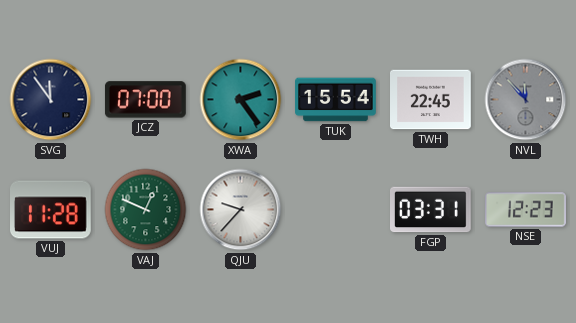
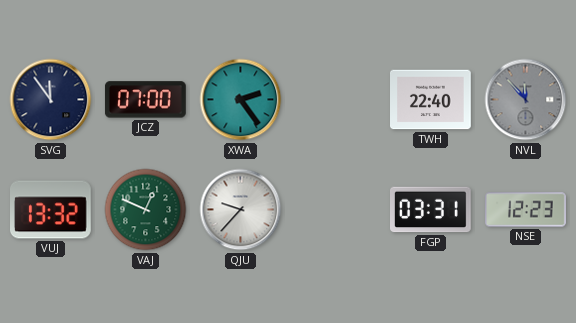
TUK: 15:54 -> none (336, 100)
TWH: 22:45 -> 22:40 (431, 100)
VUJ: 11:28 -> 13:32 (51, 210)
